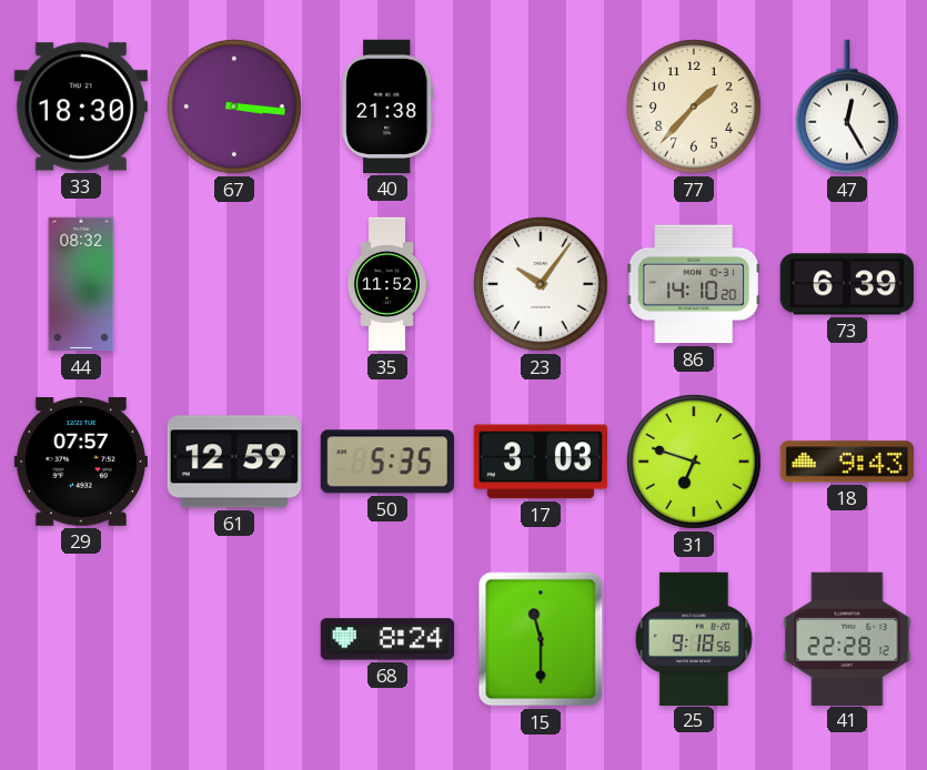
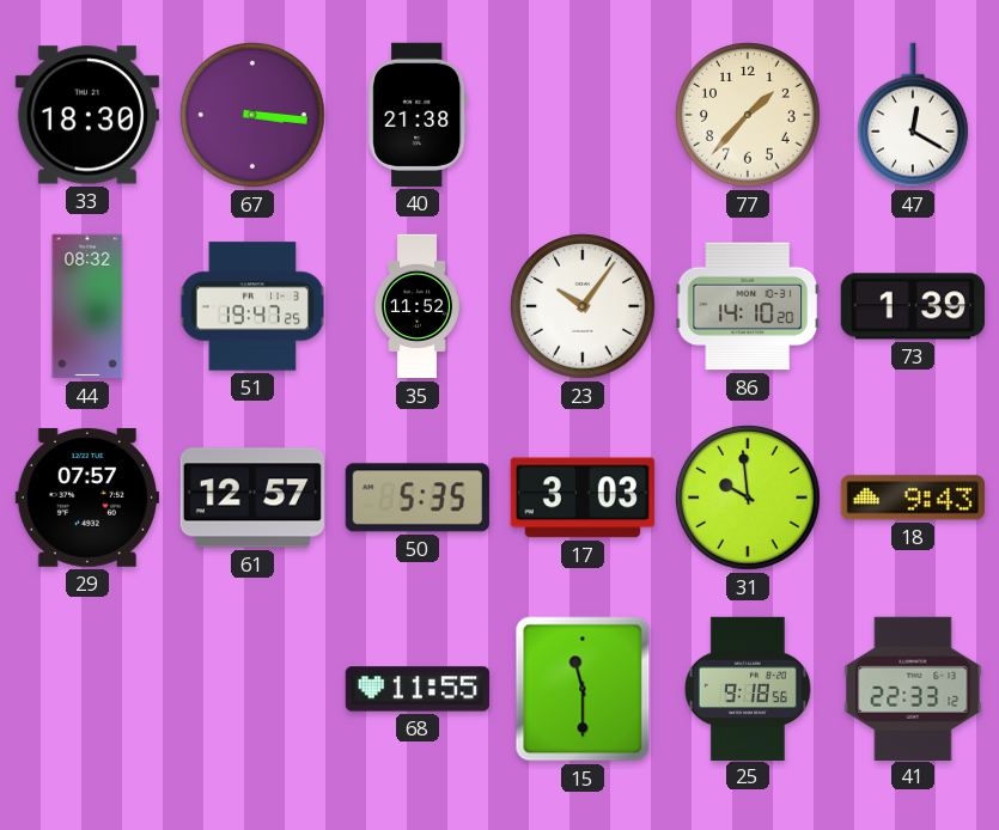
47: 12:25 -> 12:20 (913, 115)
51: none -> 19:47 (252, 306)
73: 6:39 -> 1:39 (913, 306)
61: 12:59 -> 12:57 (251, 498)
31: 6:48 -> 9:59 (749, 499)
68: 8:24 -> 11:55 (416, 689)
41: 22:28 -> 22:33 (913, 688)
